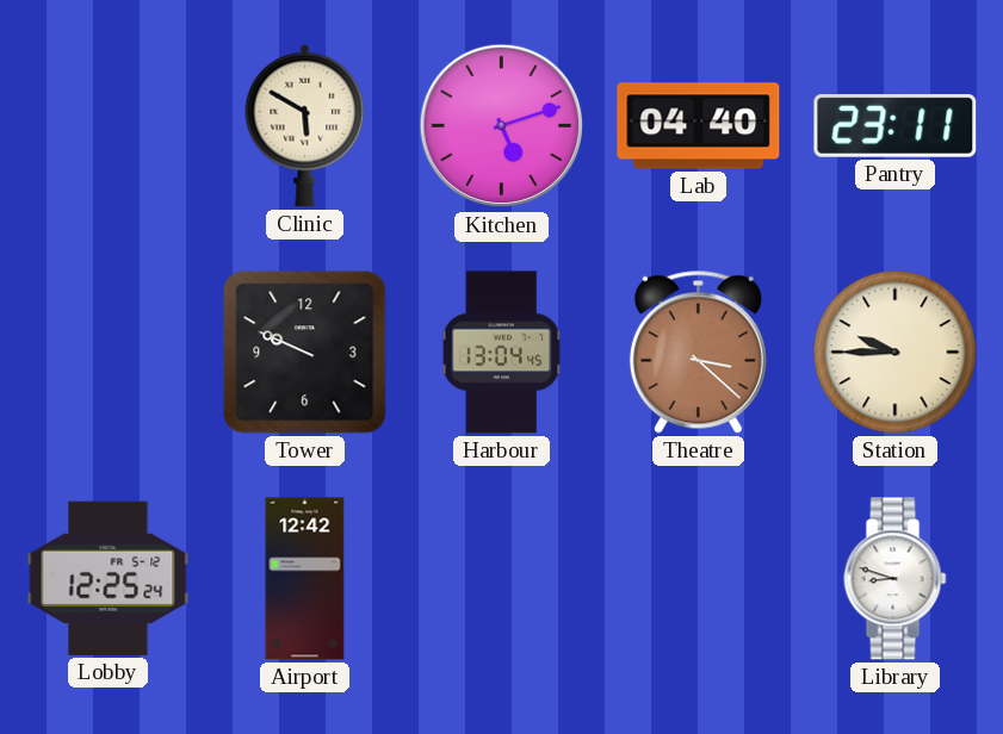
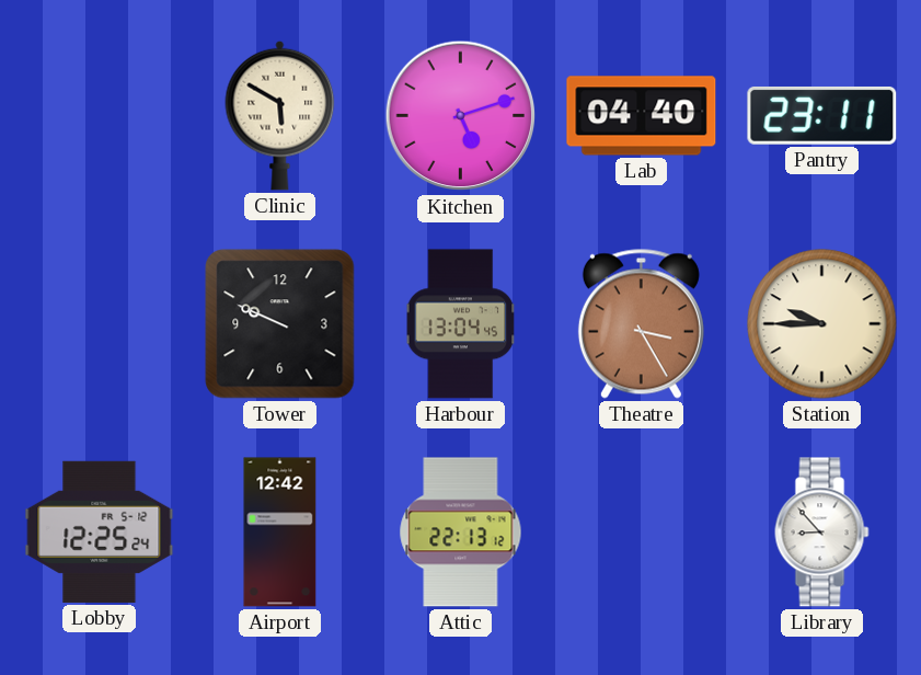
Theatre: 3:22 -> 3:25 (641, 323)
Attic: none -> 22:13 (461, 533)
Library: 8:48 -> 8:53 (822, 533)
